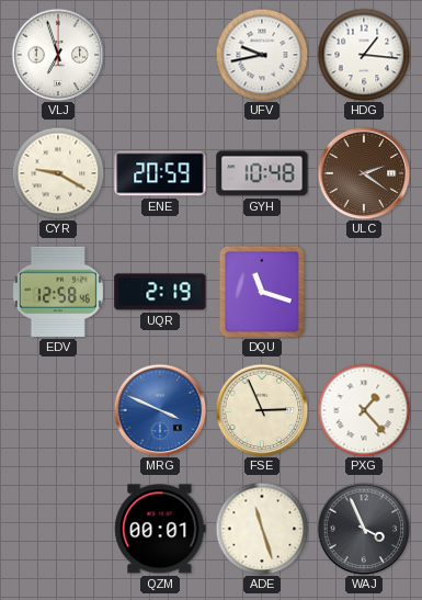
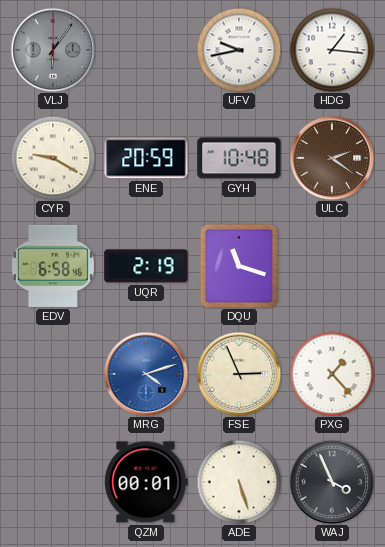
VLJ: 6:57 -> 6:06 (53, 50)
VLJ dial: white -> grey (53, 50)
EDV: 12:58 -> 6:58 (53, 266)
MRG: 3:49 -> 4:12 (146, 374)
ADE: 11:27 -> 5:27 (239, 482)
